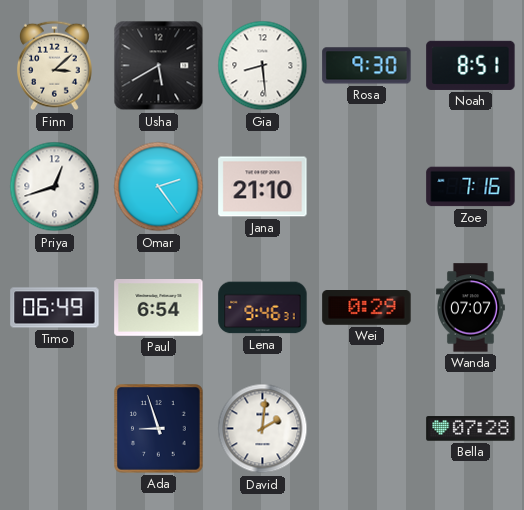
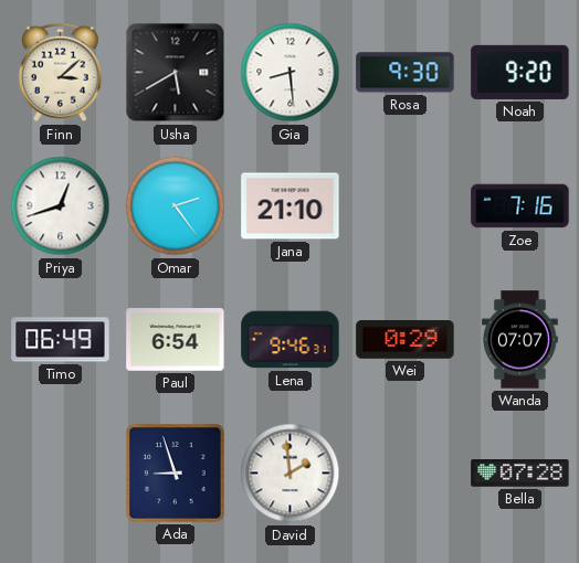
Noah: 8:51 -> 9:20 (520, 72)
David: 2:01 -> 1:59 (291, 474)
